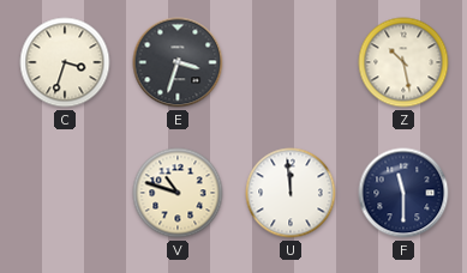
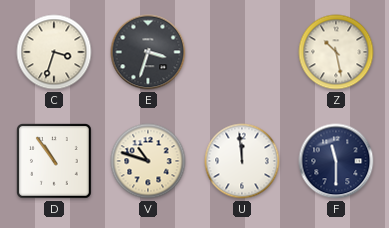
D: none -> 10:54 (55, 162)
